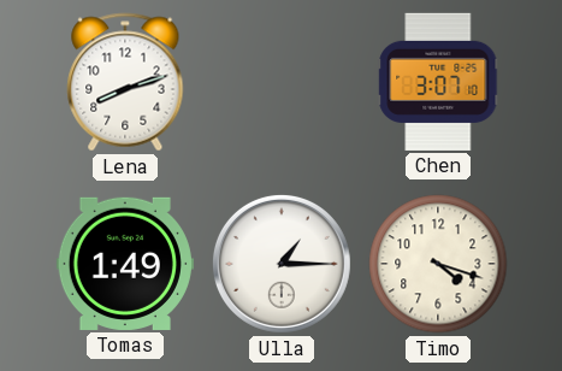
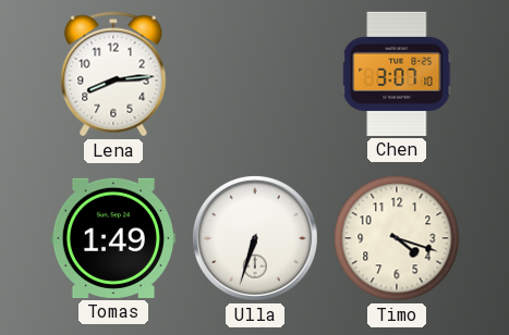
Lena: 8:12 -> 8:14 (113, 74)
Ulla: 1:15 -> 6:33 (255, 238)
